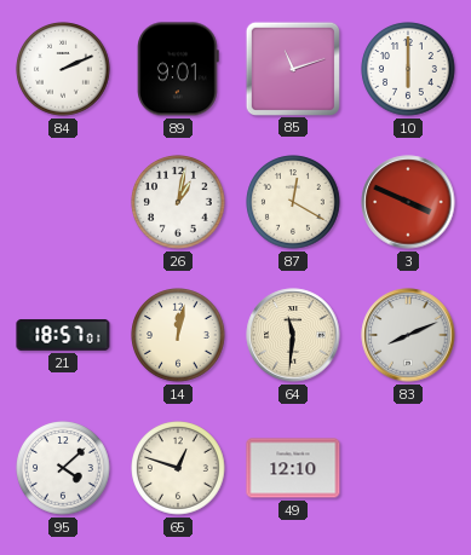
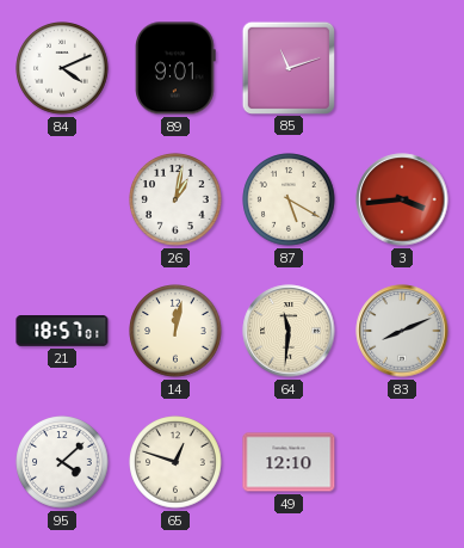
84: 2:11 -> 4:11 (62, 68)
10: 6:00 -> none (408, 69)
87: 12:20 -> 5:20 (289, 199)
3: 3:49 -> 3:44 (402, 199)
